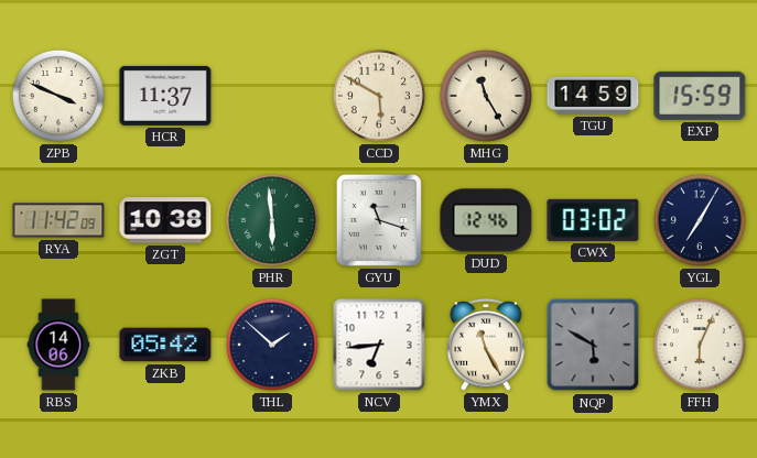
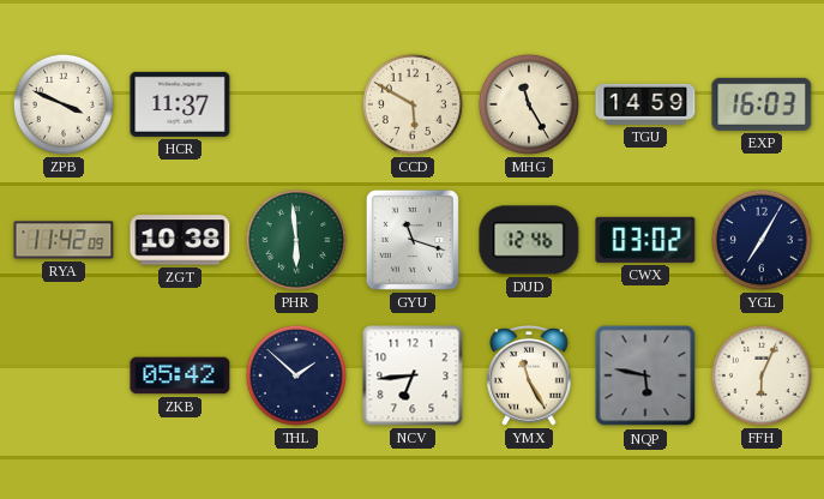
EXP: 15:59 -> 16:03 (762, 104)
RBS: 14:06 -> none (58, 345)
NQP: 5:50 -> 5:47 (645, 375)
